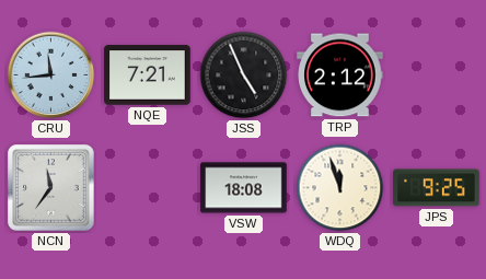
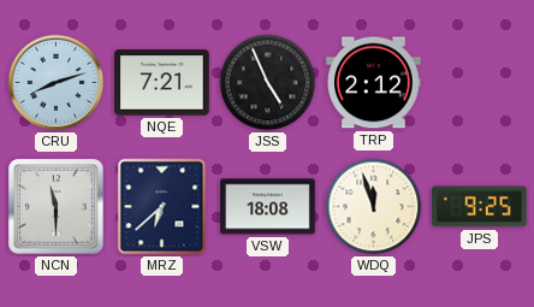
CRU: 11:44 -> 8:12 (57, 83)
NCN: 11:36 -> 11:30 (57, 207)
MRZ: none -> 6:38 (162, 207)
